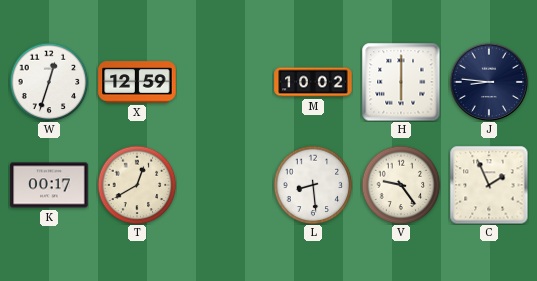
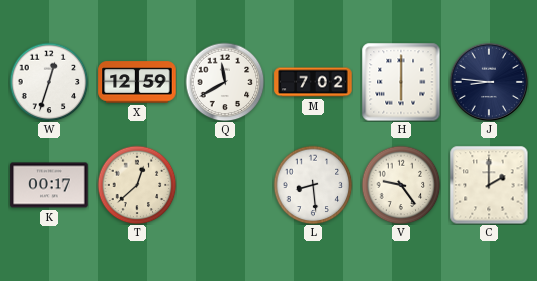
Q: none -> 11:40 (225, 82)
M: 10:02 -> 7:02 (313, 82)
T: 12:40 -> 12:38 (137, 185)
C: 1:56 -> 2:00 (489, 185)
